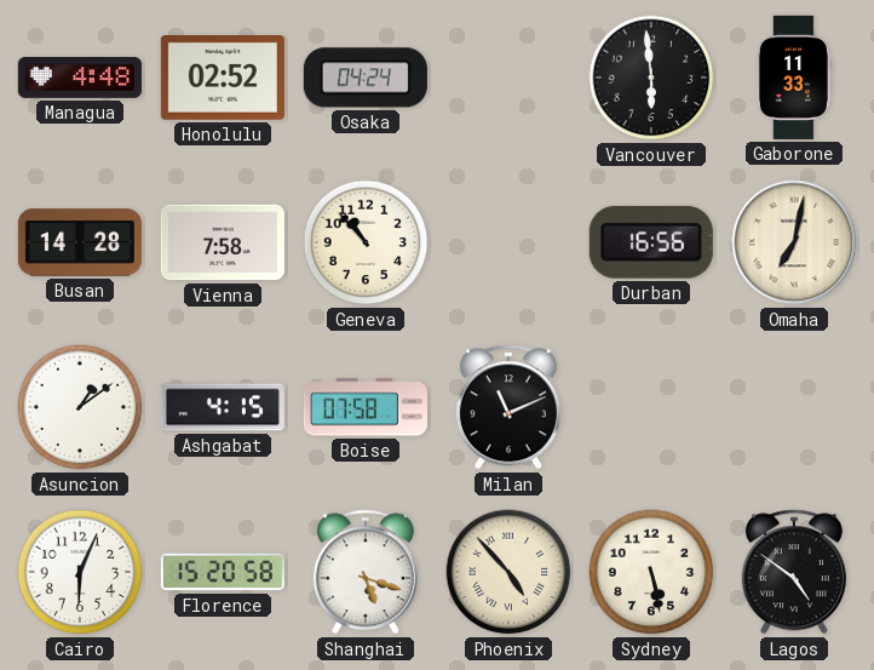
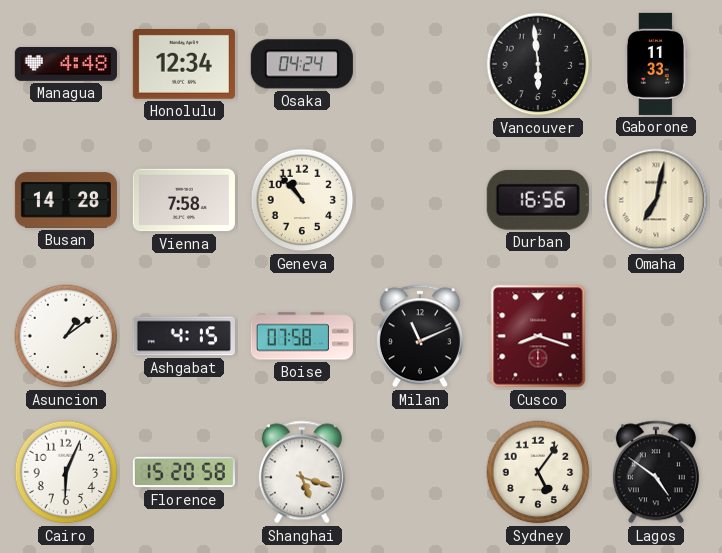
Honolulu: 02:52 -> 12:34 (184, 65)
Cusco: none -> 8:18 (538, 336)
Phoenix: 4:53 -> none (508, 572)
Sydney: 5:28 -> 5:06 (538, 472)
